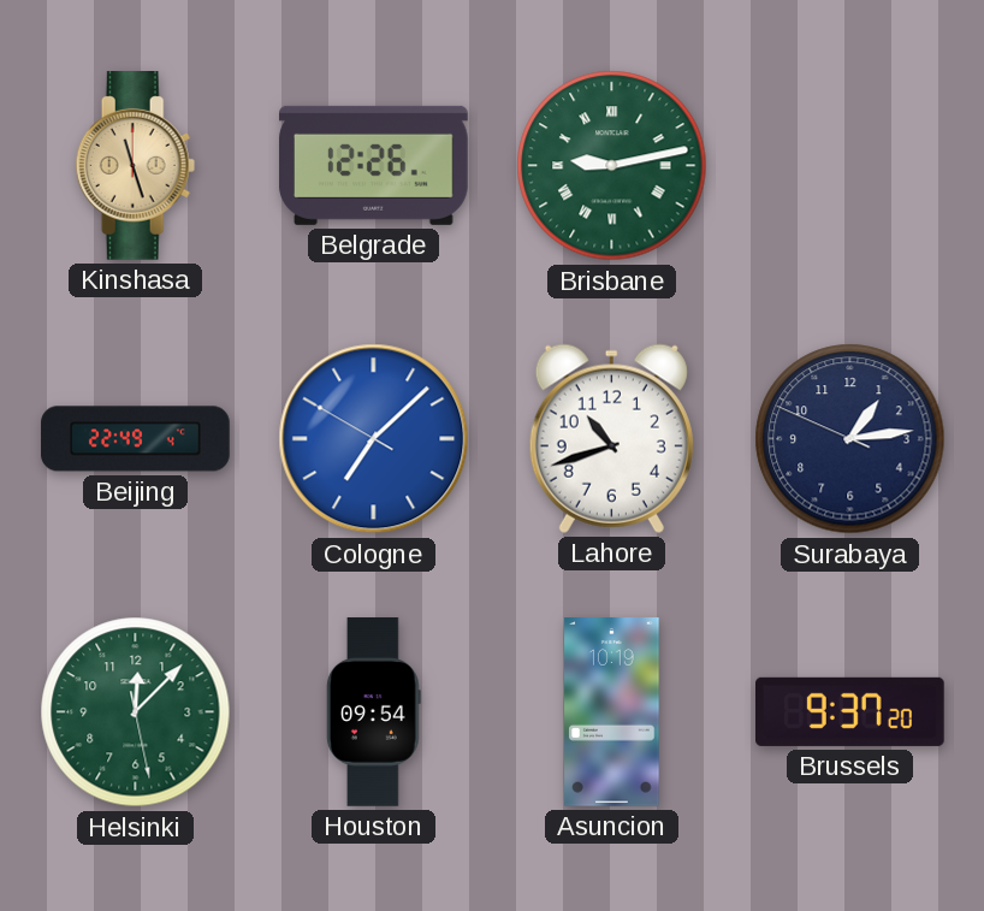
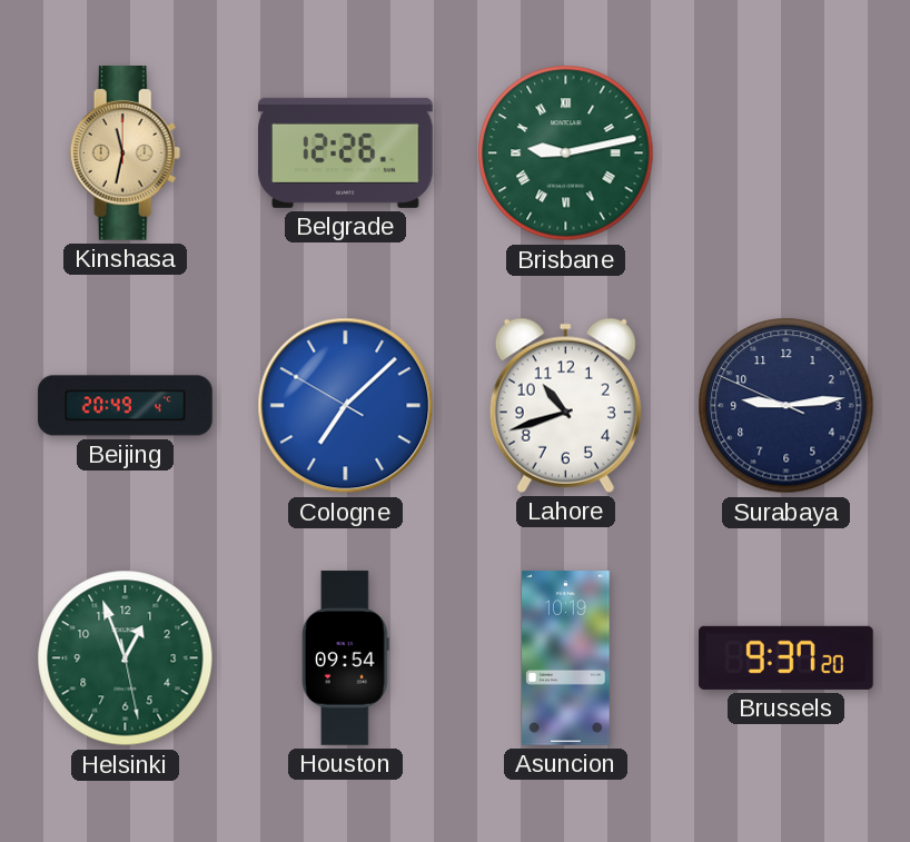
Kinshasa: 11:27 -> 11:32 (126, 153)
Beijing: 22:49 -> 20:49 (126, 406)
Surabaya: 1:13 -> 9:13 (787, 406)
Helsinki: 12:07 -> 12:56 (126, 658)
